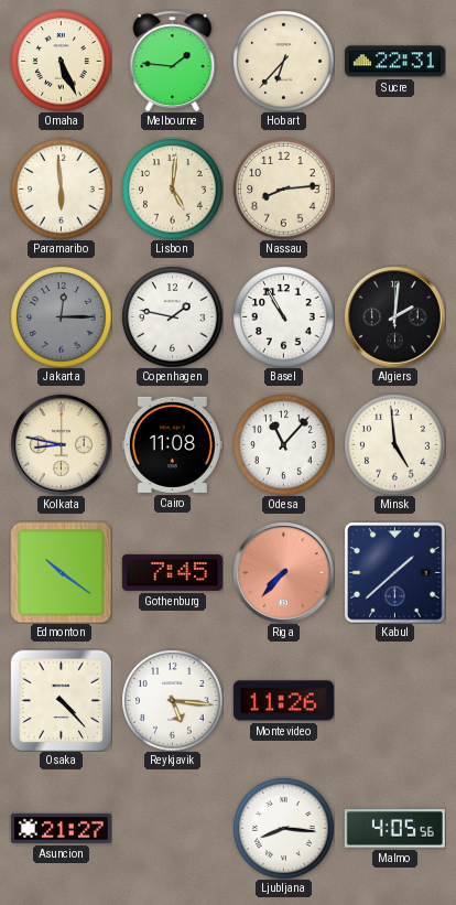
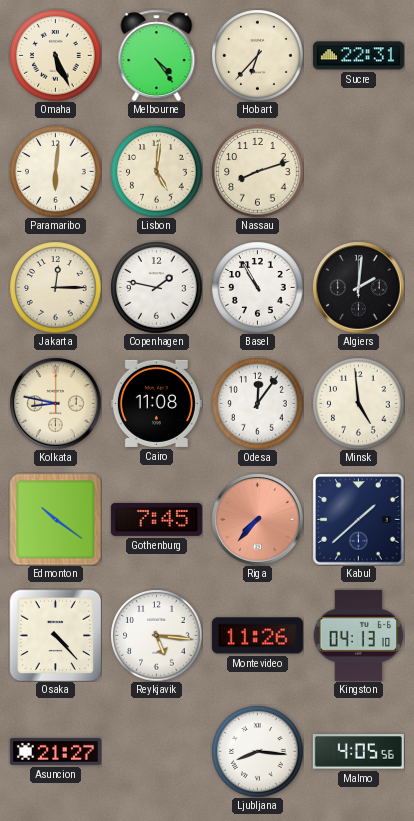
Melbourne: 1:46 -> 4:24 (157, 55)
Paramaribo: 5:59 -> 6:01 (55, 171)
Nassau: 8:14 -> 8:12 (257, 171)
Jakarta dial: grey -> cream (55, 287)
Odesa: 11:07 -> 12:06 (257, 403)
Kingston: none -> 04:13 (358, 635)
